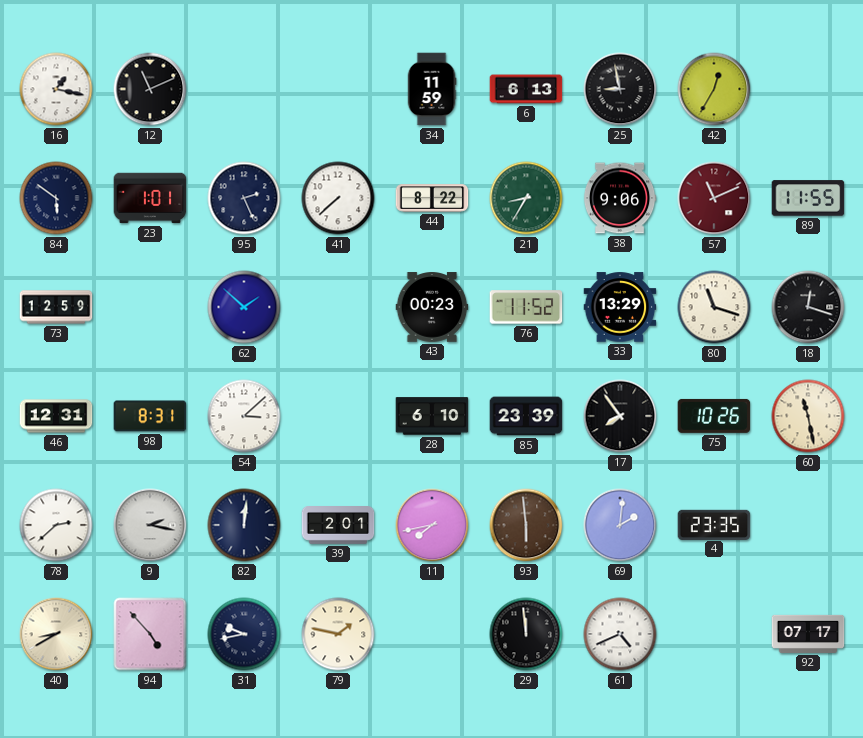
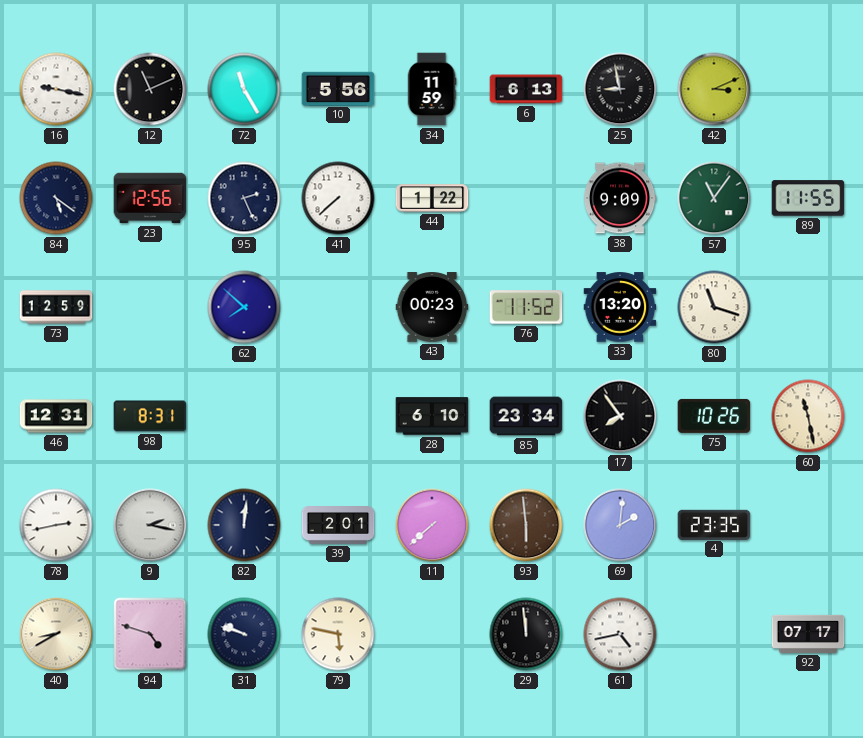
16: 1:17 -> 9:17 (56, 89)
72: none -> 11:25 (244, 89)
10: none -> 5:56 (338, 88)
42: 12:35 -> 3:11 (714, 89)
84: 5:51 -> 5:21 (56, 198)
23: 1:01 -> 12:56 (150, 198)
44: 8:22 -> 1:22 (432, 198)
21: 8:35 -> none (526, 198)
38: 9:06 -> 9:09 (620, 198)
57: 11:11 -> 11:06 (714, 198)
57 dial: burgundy -> green (714, 198)
62: 1:52 -> 7:52 (244, 307)
33: 13:29 -> 13:20 (620, 307)
18: 12:18 -> none (808, 307)
54: 3:08 -> none (244, 416)
85: 23:39 -> 23:34 (526, 416)
78: 2:38 -> 2:43 (56, 525)
11: 7:43 -> 7:38 (432, 525)
94: 4:53 -> 4:48 (150, 634)
31: 9:43 -> 9:48 (244, 634)
79: 1:47 -> 5:47 (338, 634)
61: 4:41 -> 4:43 (620, 634)
